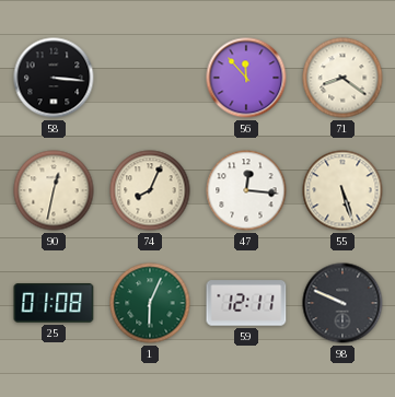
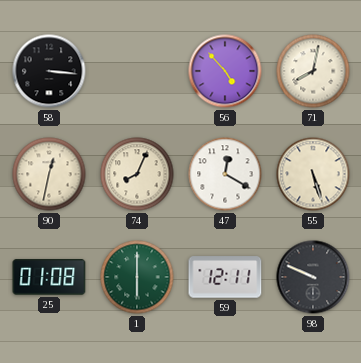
56: 11:53 -> 4:53 (225, 71)
71: 8:21 -> 8:02 (313, 71)
47: 12:16 -> 12:20 (225, 174)
1: 6:04 -> 6:00 (137, 277)
